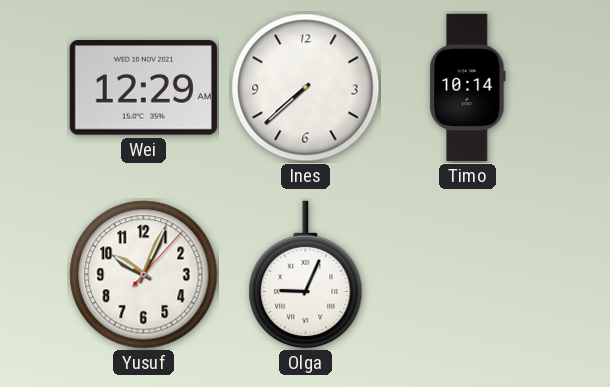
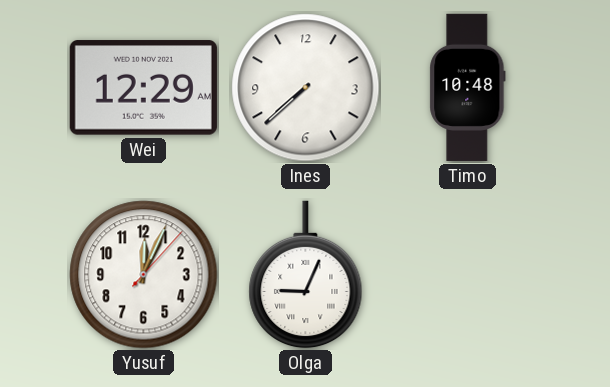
Timo: 10:14 -> 10:48 (468, 87)
Yusuf: 10:04 -> 12:04 (144, 275)
